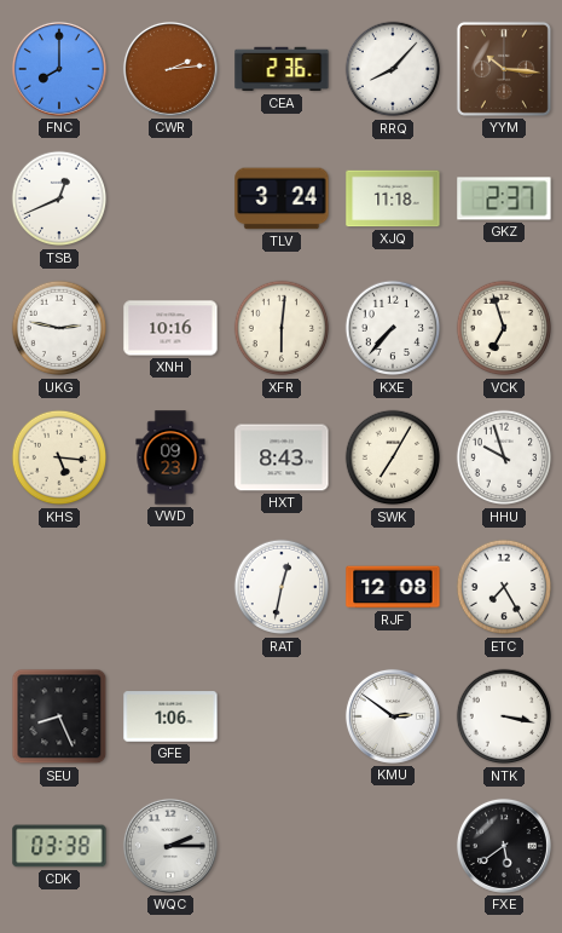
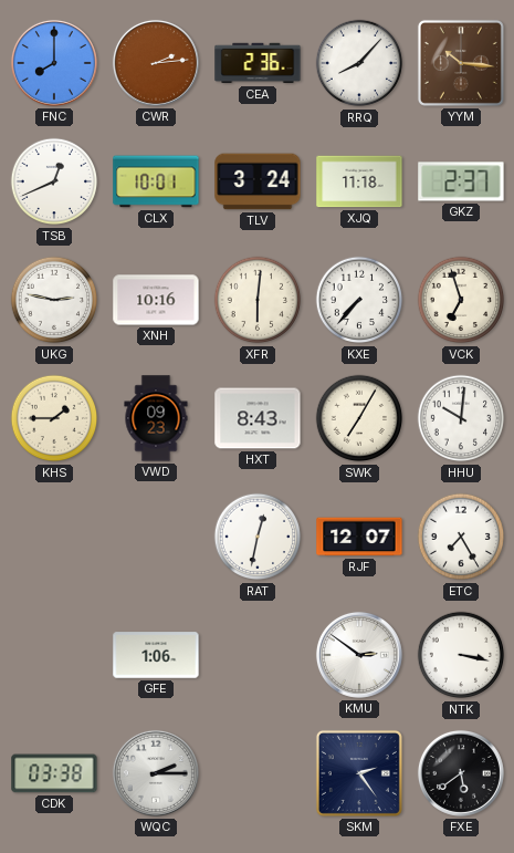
CLX: none -> 10:01 (156, 181)
KHS: 5:16 -> 1:45 (54, 418)
HHU: 9:57 -> 10:01 (461, 418)
RJF: 12:08 -> 12:07 (359, 537)
SEU: 8:26 -> none (59, 716)
SKM: none -> 2:24 (359, 773)
